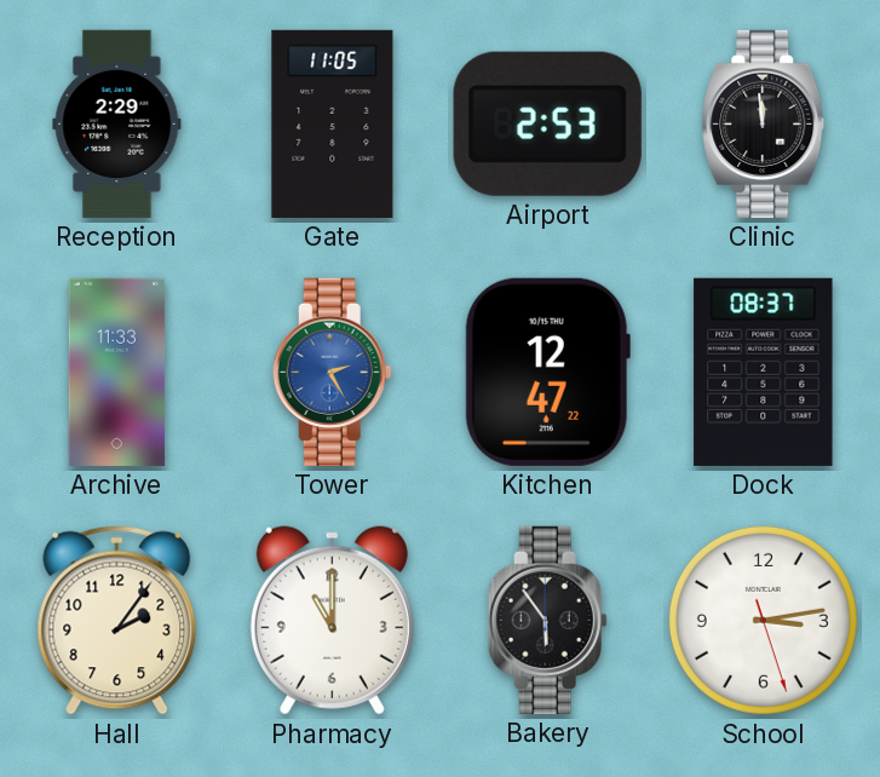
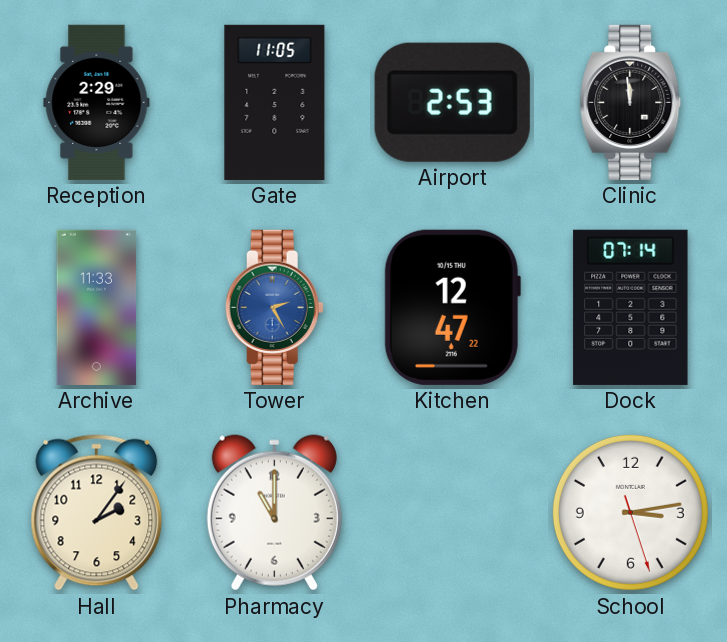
Dock: 08:37 -> 07:14 (631, 307)
Bakery: 5:54 -> none (547, 620)
